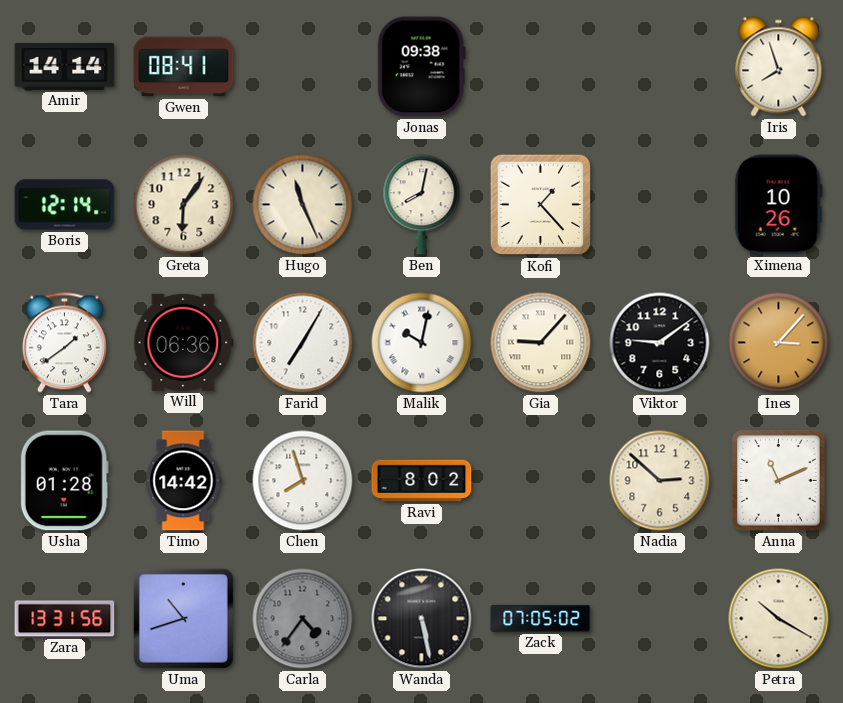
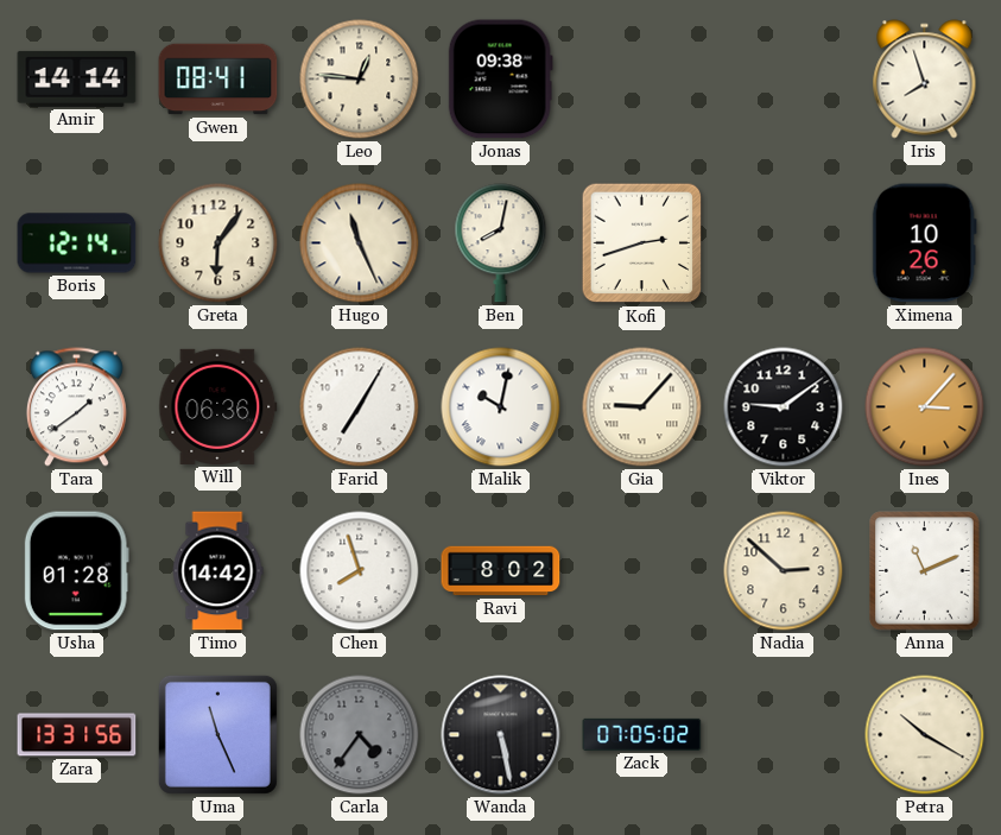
Leo: none -> 12:46 (360, 80)
Kofi: 1:23 -> 2:42 (642, 243)
Uma: 10:42 -> 11:26 (217, 734)
